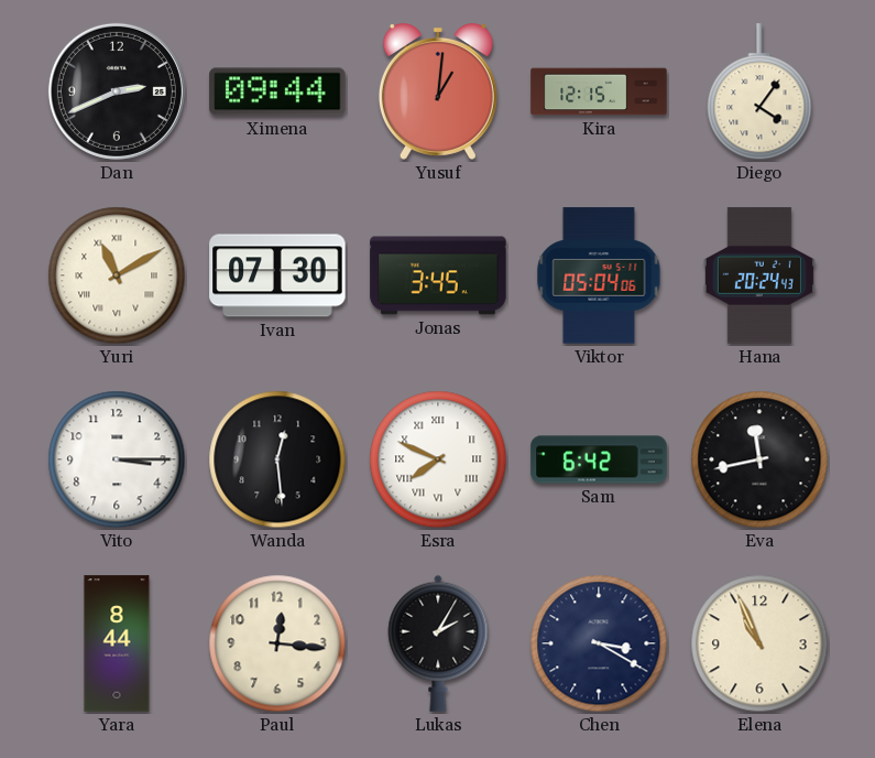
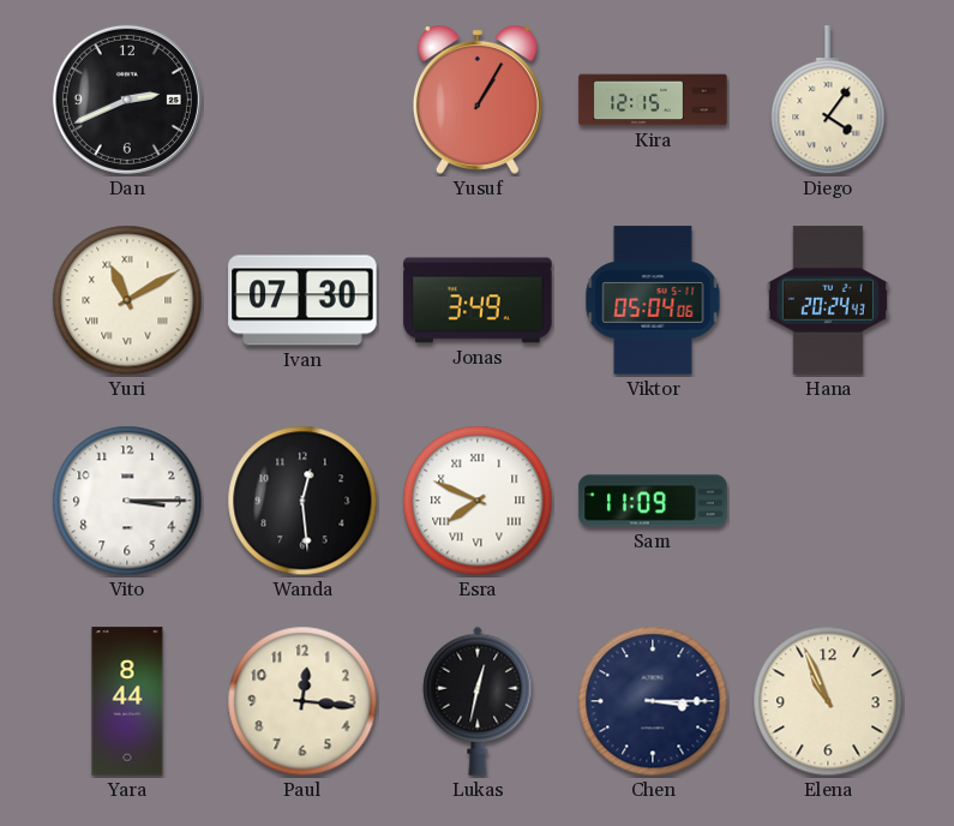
Ximena: 09:44 -> none (277, 91)
Yusuf: 1:01 -> 1:05 (478, 100)
Jonas: 3:45 -> 3:49 (478, 300)
Sam: 6:42 -> 11:09 (653, 501)
Eva: 11:43 -> none (759, 459)
Lukas: 2:05 -> 12:32 (478, 701)
Chen: 3:20 -> 3:15 (653, 701)
